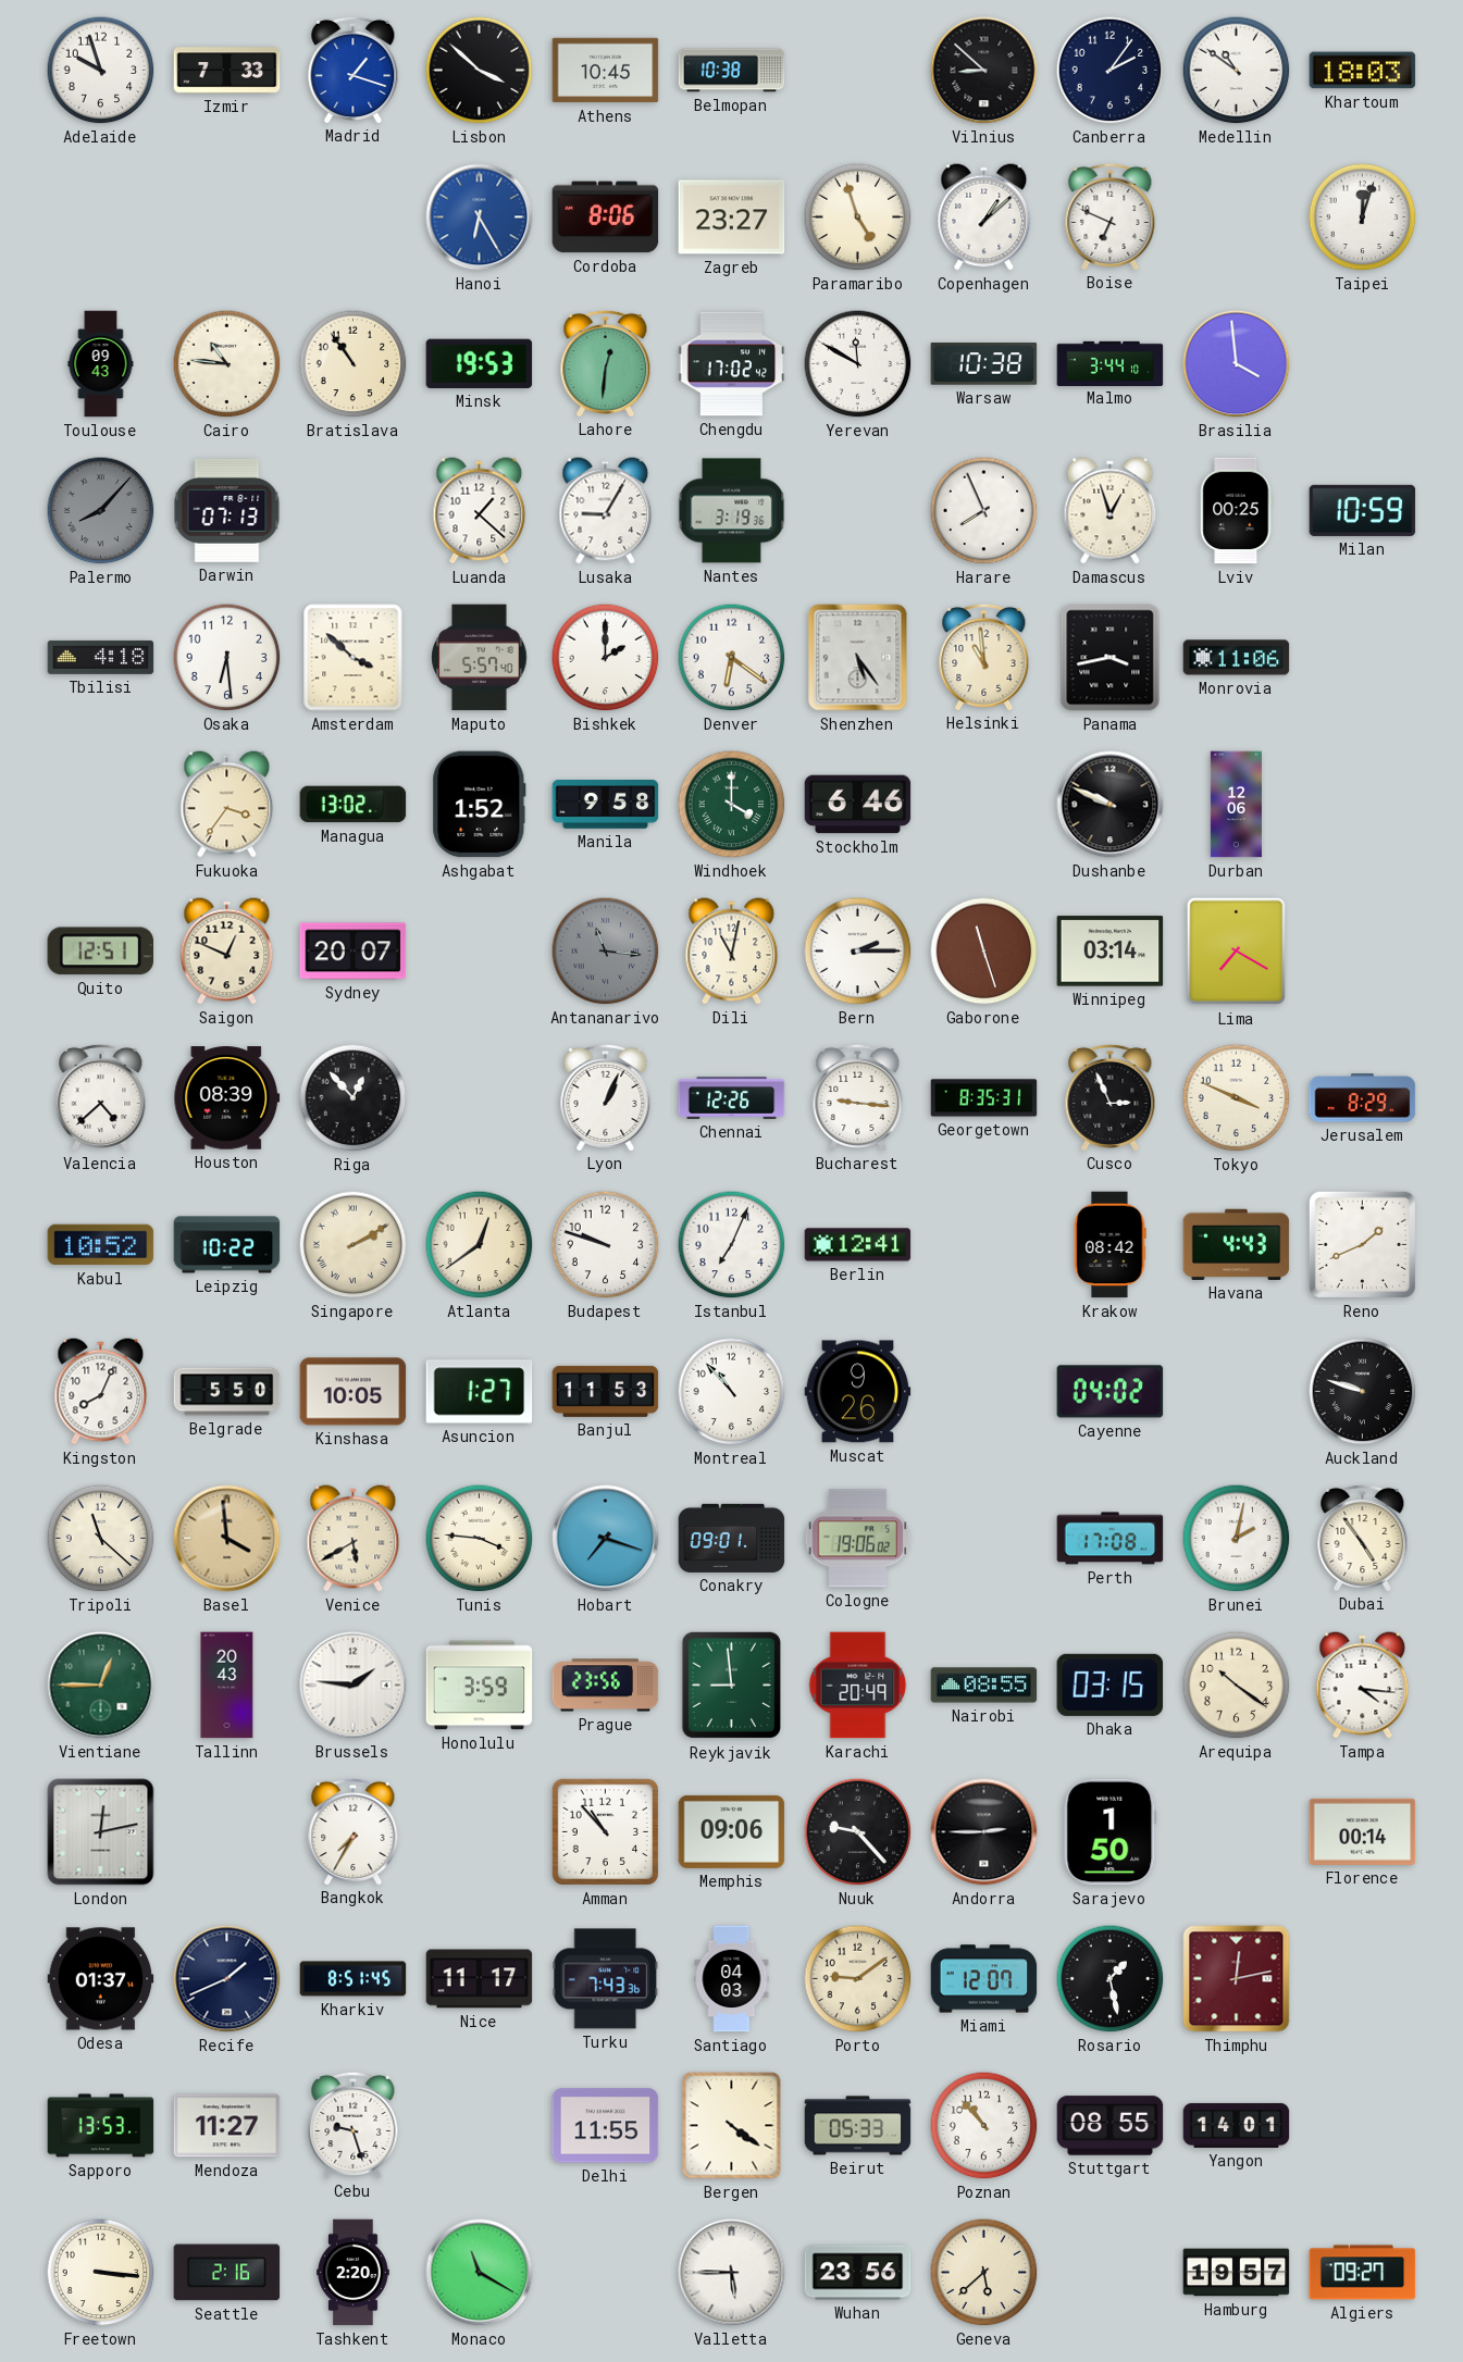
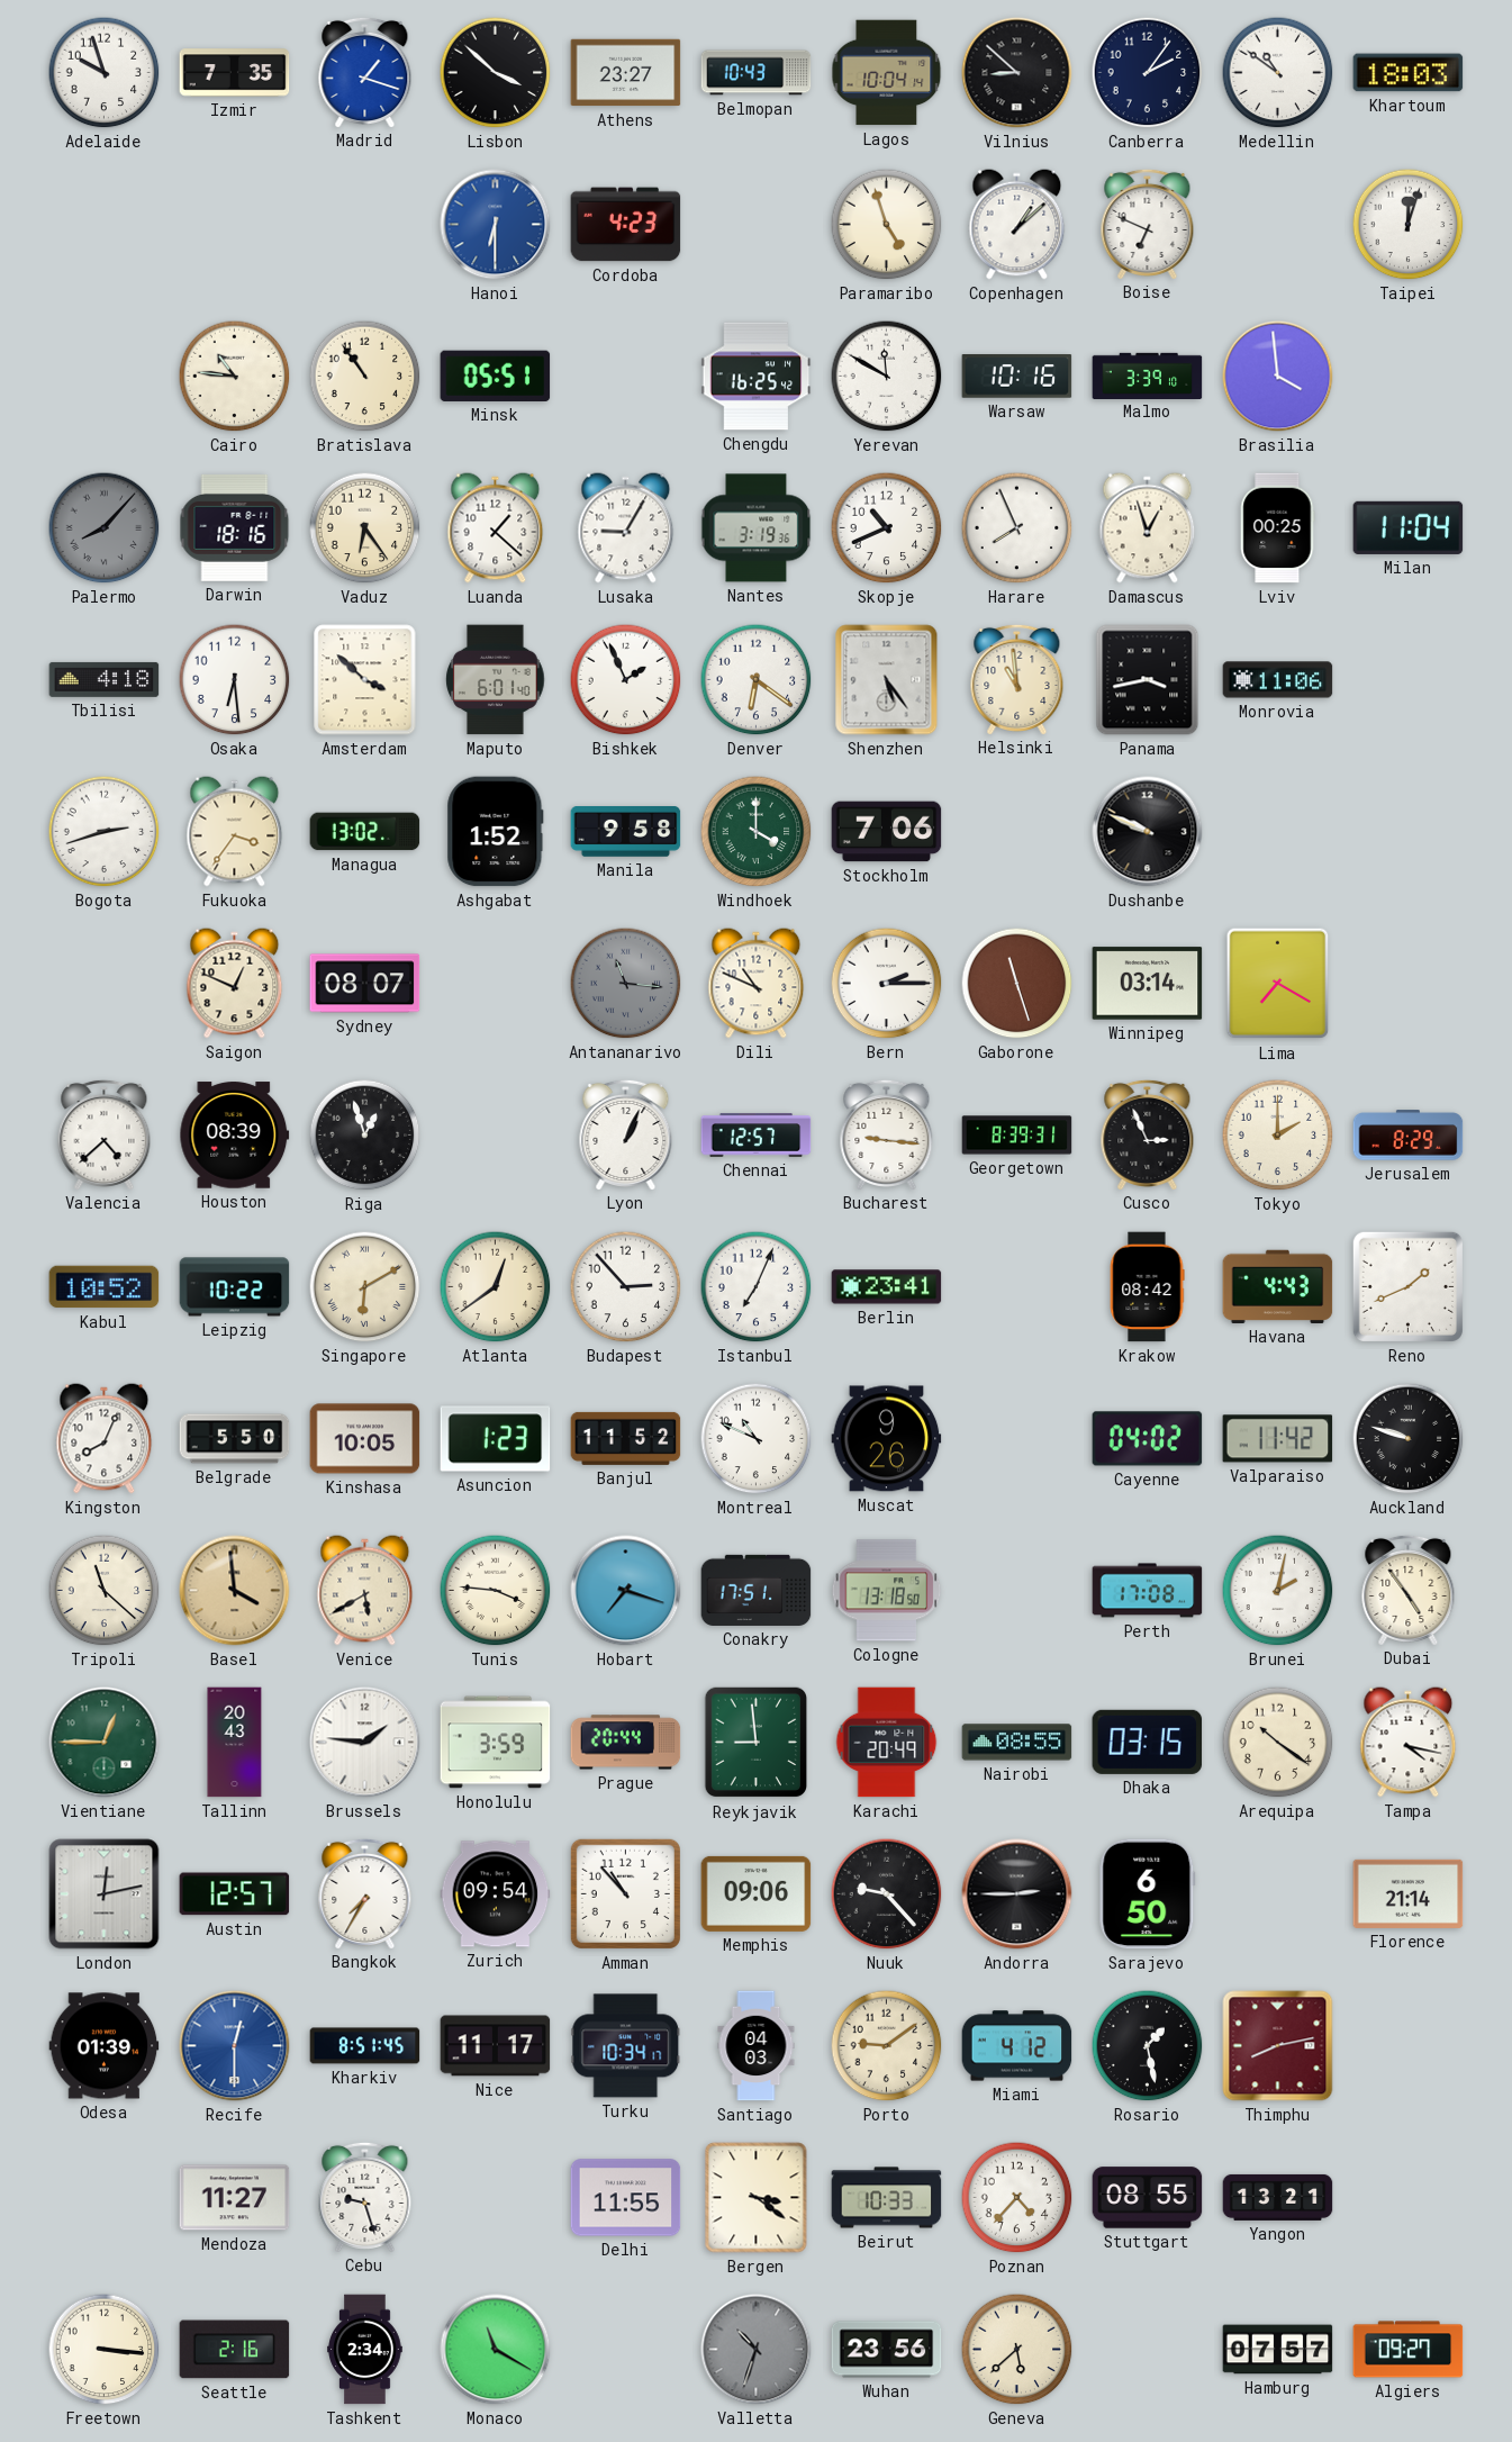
Izmir: 7:33 -> 7:35 (235, 73)
Athens: 10:45 -> 23:27 (626, 73)
Belmopan: 10:38 -> 10:43 (757, 73)
Lagos: none -> 10:04 (887, 73)
Hanoi: 6:25 -> 6:30 (496, 225)
Cordoba: 8:06 -> 4:23 (626, 225)
Zagreb: 23:27 -> none (732, 217)
Toulouse: 09:43 -> none (101, 364)
Minsk: 19:53 -> 05:51 (496, 376)
Lahore: 12:31 -> none (606, 363)
Chengdu: 17:02 -> 16:25 (757, 377)
Warsaw: 10:38 -> 10:16 (1017, 377)
Malmo: 3:44 -> 3:39 (1148, 376)
Darwin: 07:13 -> 18:16 (235, 527)
Vaduz: none -> 6:24 (365, 528)
Skopje: none -> 10:41 (887, 528)
Milan: 10:59 -> 11:04 (1409, 527)
Maputo: 5:57 -> 6:01 (496, 680)
Bishkek: 2:00 -> 1:56 (626, 680)
Bogota: none -> 2:42 (105, 832)
Stockholm: 6:46 -> 7:06 (887, 832)
Durban: 12:06 -> none (1236, 805)
Quito: 12:51 -> none (101, 952)
Sydney: 20:07 -> 08:07 (365, 984)
Dili: 11:02 -> 10:49 (757, 984)
Riga: 12:53 -> 12:57 (365, 1136)
Chennai: 12:26 -> 12:57 (757, 1136)
Georgetown: 8:35 -> 8:39 (1017, 1136)
Tokyo: 3:49 -> 2:00 (1278, 1136)
Singapore: 2:10 -> 6:10 (365, 1287)
Budapest: 9:48 -> 2:53 (626, 1287)
Berlin: 12:41 -> 23:41 (887, 1287)
Asuncion: 1:27 -> 1:23 (496, 1439)
Banjul: 11:53 -> 11:52 (626, 1438)
Montreal: 10:53 -> 10:49 (757, 1439)
Valparaiso: none -> 11:42 (1278, 1439)
Conakry: 09:01 -> 17:51 (757, 1590)
Cologne: 19:06 -> 13:18 (887, 1591)
Prague: 23:56 -> 20:44 (626, 1743)
Tampa: 4:16 -> 4:17 (1409, 1743)
Austin: none -> 12:57 (235, 1894)
Zurich: none -> 09:54 (496, 1894)
Sarajevo: 1:50 -> 6:50 (1148, 1894)
Florence: 00:14 -> 21:14 (1409, 1893)
Odesa: 01:37 -> 01:39 (105, 2046)
Recife: 1:41 -> 12:30 (235, 2046)
Recife dial: navy -> blue (235, 2046)
Turku: 7:43 -> 10:34 (626, 2046)
Miami: 12:07 -> 4:12 (1017, 2046)
Thimphu: 12:13 -> 8:13 (1278, 2046)
Sapporo: 13:53 -> none (101, 2126)
Bergen: 4:21 -> 3:21 (757, 2198)
Beirut: 05:33 -> 10:33 (887, 2198)
Poznan: 10:53 -> 4:37 (1017, 2198)
Yangon: 14:01 -> 13:21 (1278, 2197)
Tashkent: 2:20 -> 2:34 (365, 2350)
Valletta: 5:45 -> 10:33 (757, 2350)
Valletta dial: white -> grey (757, 2350)
Hamburg: 19:57 -> 07:57 (1278, 2350)
